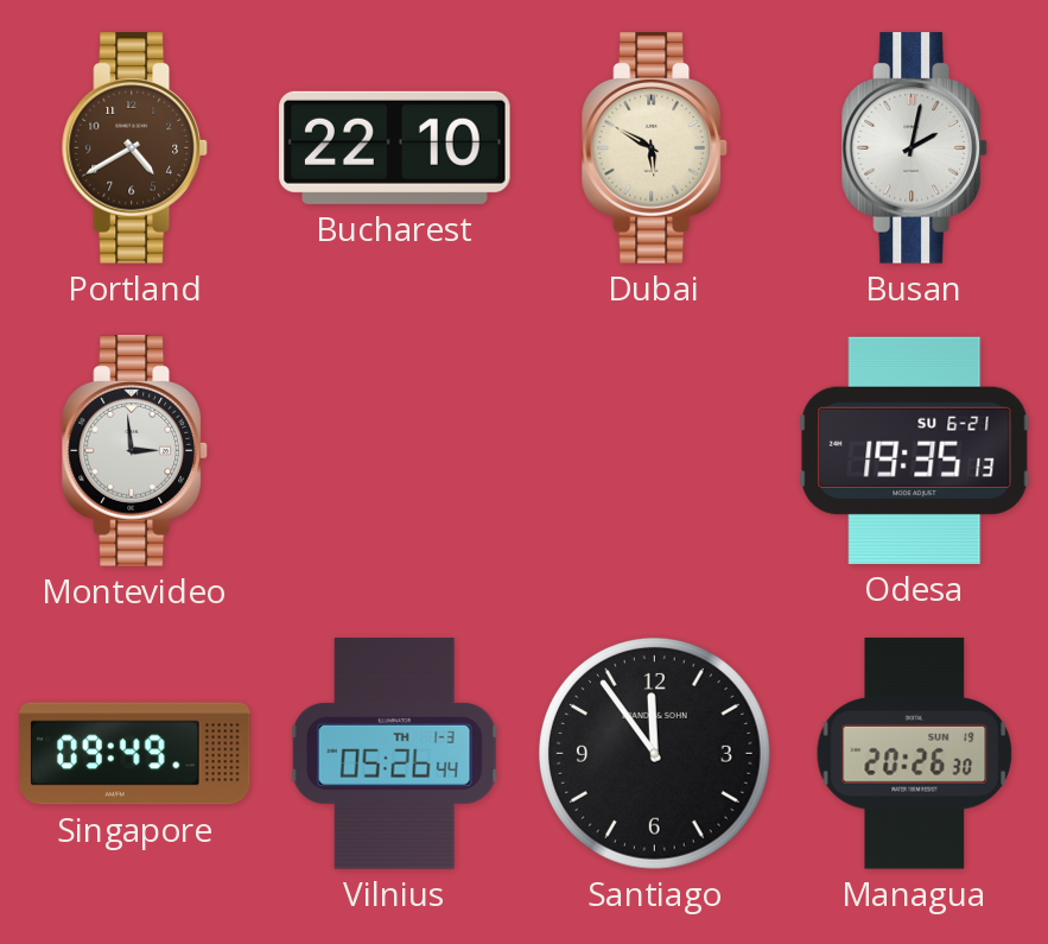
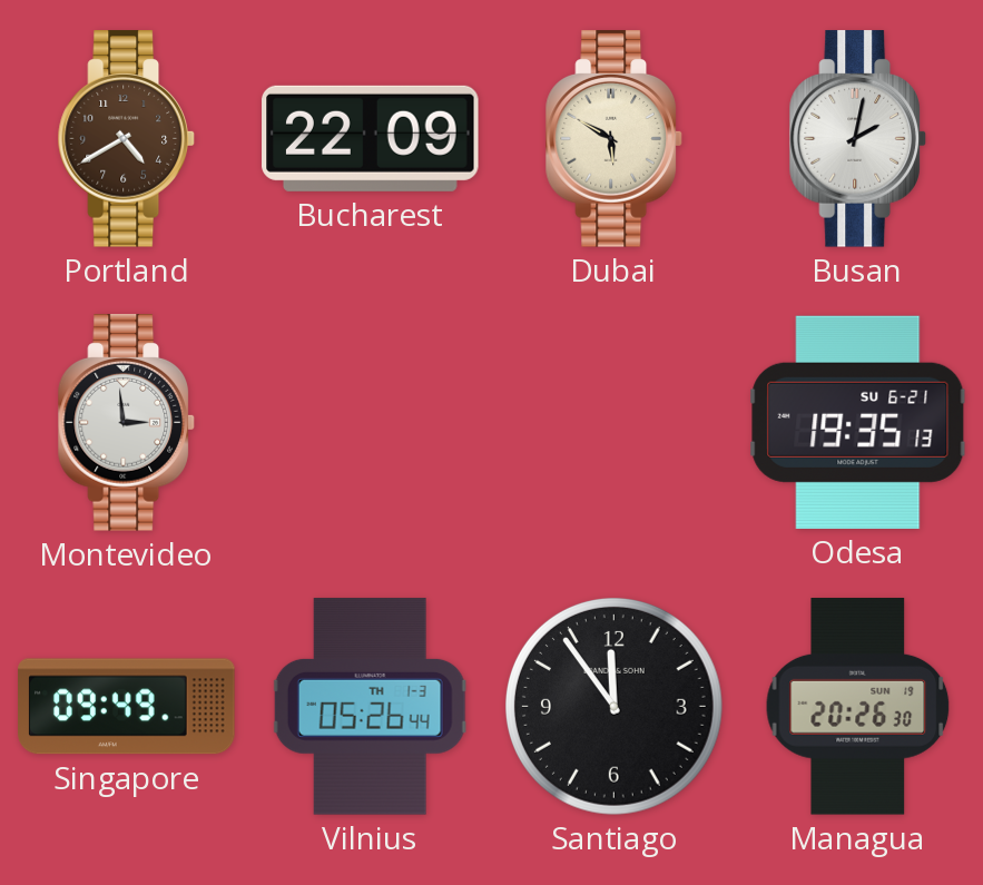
Bucharest: 22:10 -> 22:09 (371, 138)
